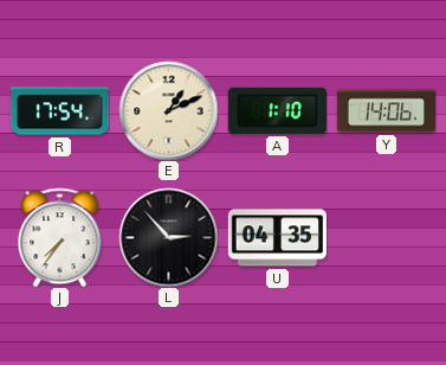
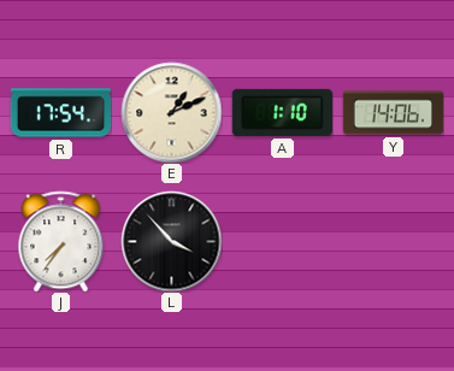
L: 2:53 -> 3:53 (171, 241)
U: 04:35 -> none (277, 238)
